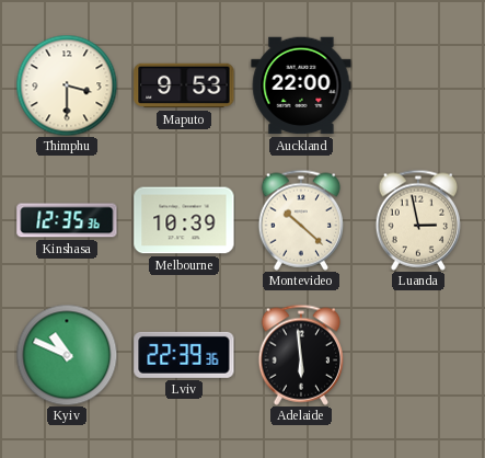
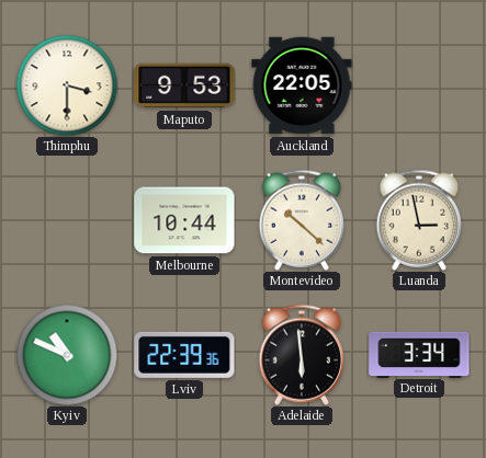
Auckland: 22:00 -> 22:05 (302, 85)
Kinshasa: 12:35 -> none (67, 220)
Melbourne: 10:39 -> 10:44 (184, 220)
Detroit: none -> 3:34 (419, 354)
